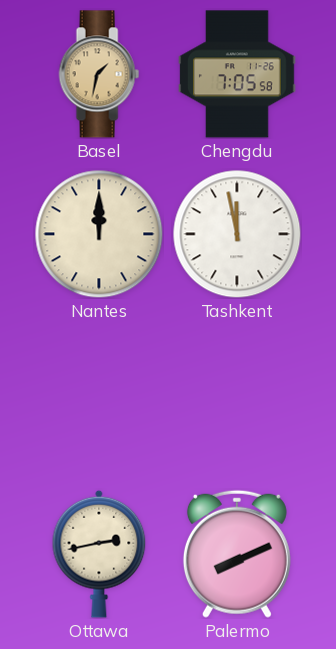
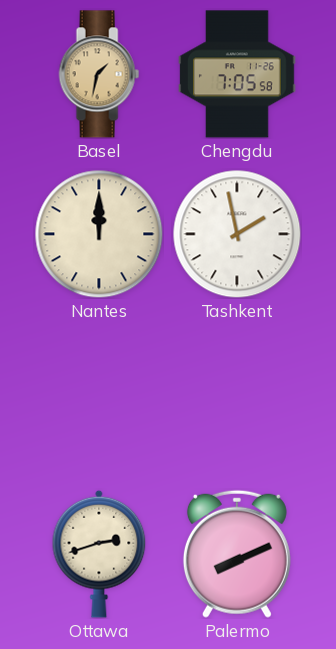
Tashkent: 11:58 -> 1:58 (237, 234)
Ottawa: 2:43 -> 2:42 (99, 554)
